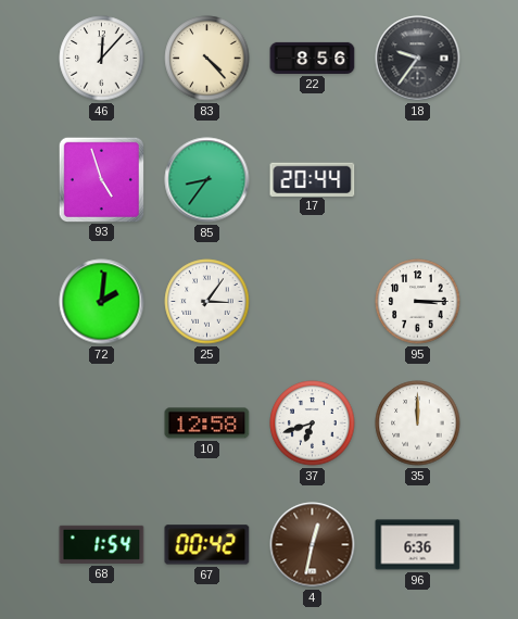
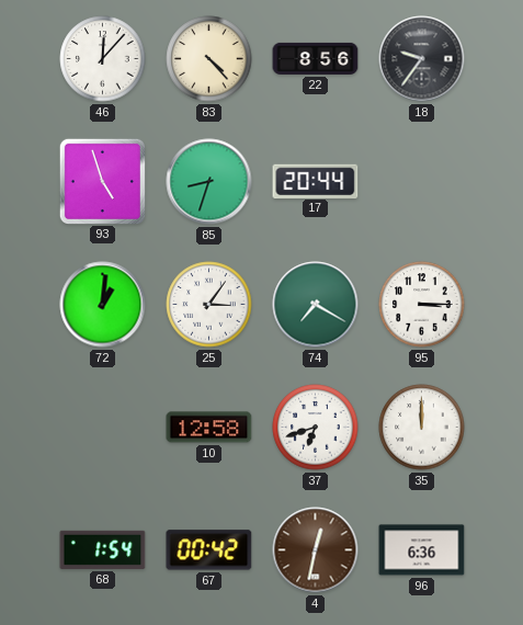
85: 8:36 -> 8:33 (209, 182)
72: 2:01 -> 1:01 (103, 305)
74: none -> 7:20 (316, 305)
